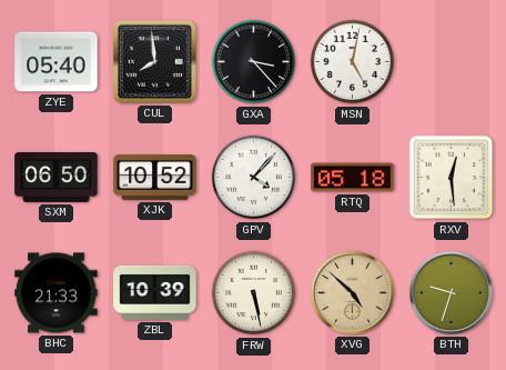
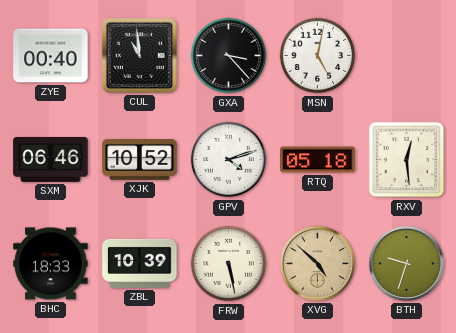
ZYE: 05:40 -> 00:40 (51, 56)
CUL: 7:59 -> 10:59 (139, 55)
SXM: 06:50 -> 06:46 (51, 159)
GPV: 4:07 -> 4:12 (229, 160)
BHC: 21:33 -> 18:33 (51, 264)
